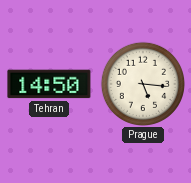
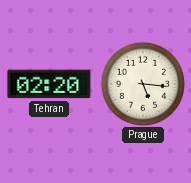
Tehran: 14:50 -> 02:20 (49, 84)
